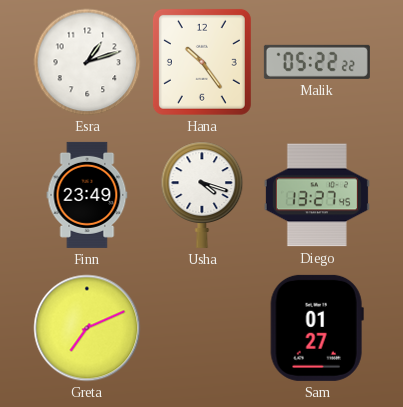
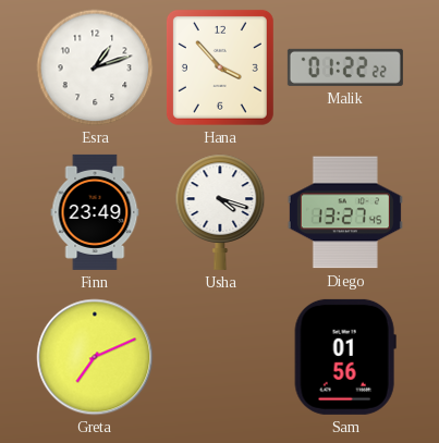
Hana: 10:24 -> 3:53 (220, 67)
Malik: 05:22 -> 01:22 (345, 67)
Sam: 01:27 -> 01:56 (345, 357)
